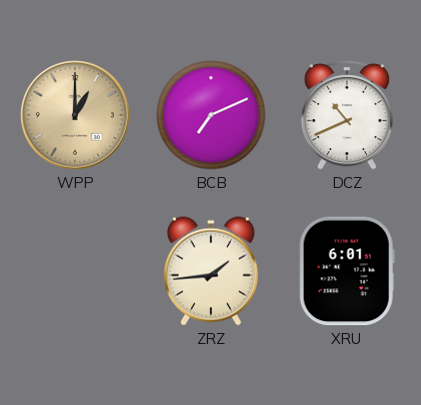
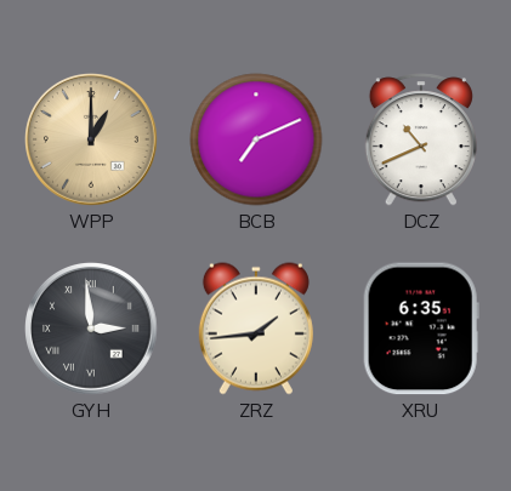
GYH: none -> 2:59 (91, 329)
XRU: 6:01 -> 6:35 (421, 329)
